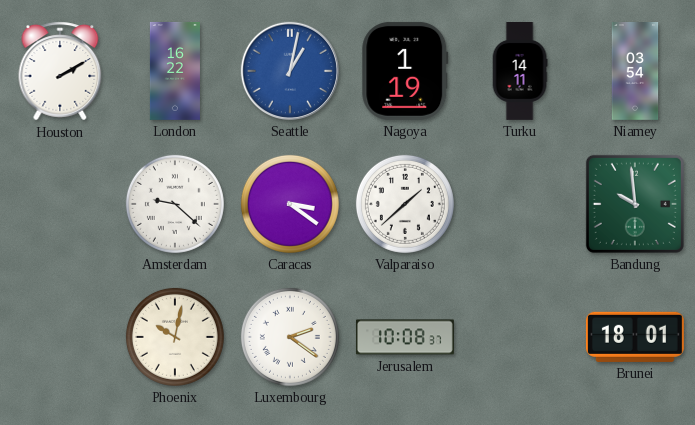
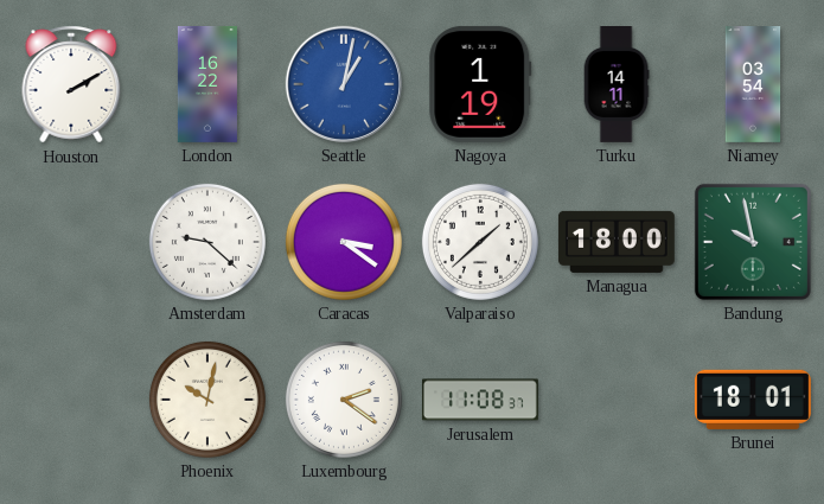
Managua: none -> 18:00 (617, 242)
Bandung: 9:59 -> 9:58 (753, 242)
Jerusalem: 10:08 -> 11:08 (480, 400)
